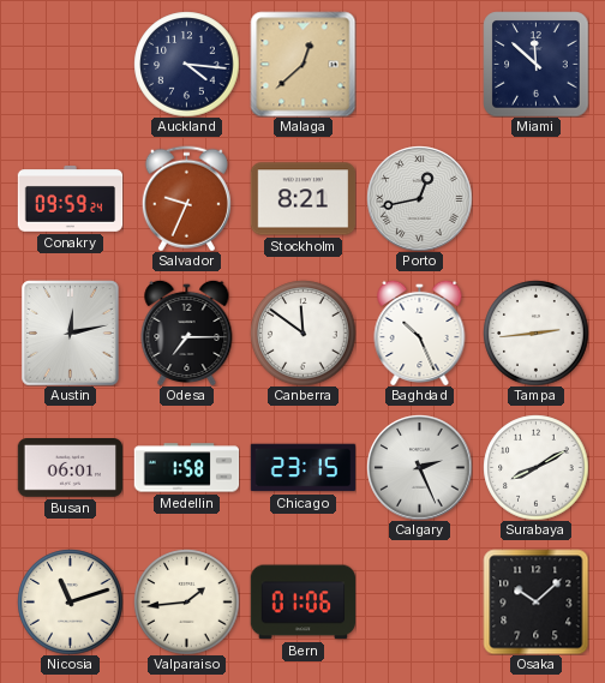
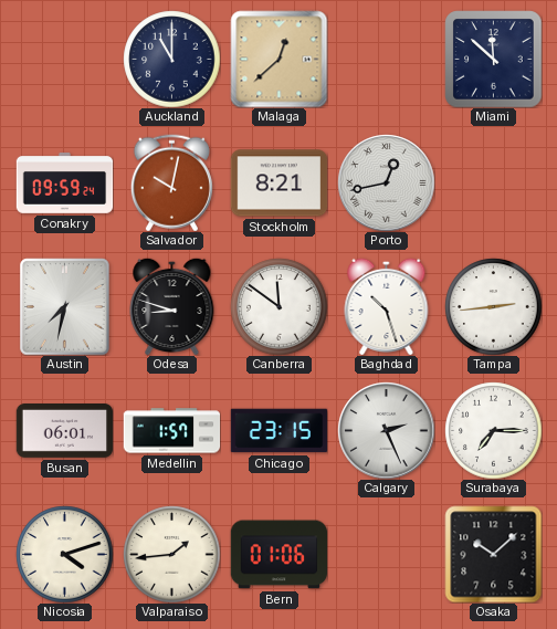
Auckland: 4:16 -> 11:00 (171, 59)
Salvador: 9:34 -> 10:02 (171, 182)
Austin: 12:13 -> 7:32 (65, 306)
Odesa: 7:15 -> 8:48 (172, 306)
Baghdad: 10:26 -> 10:27 (387, 306)
Medellin: 1:58 -> 1:57 (171, 431)
Surabaya: 8:10 -> 7:15 (493, 430)
Nicosia: 11:12 -> 4:12 (64, 554)
